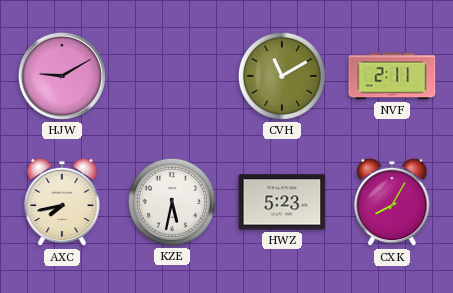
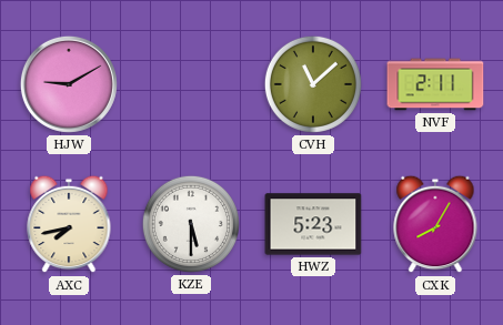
CVH: 11:10 -> 11:08 (313, 84)
KZE: 5:32 -> 5:30 (191, 224)
